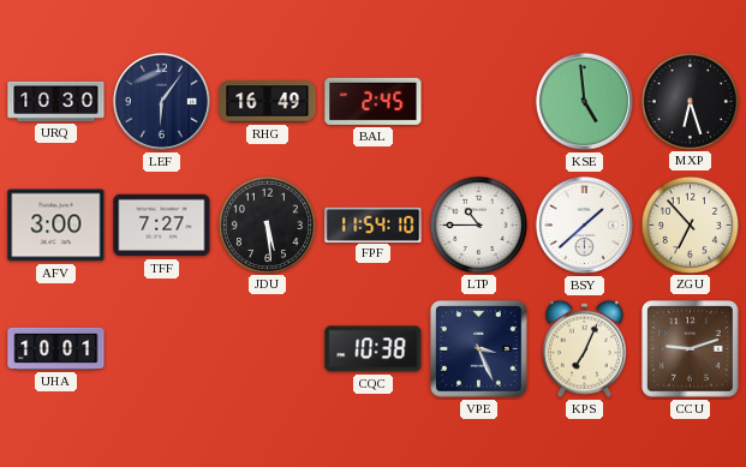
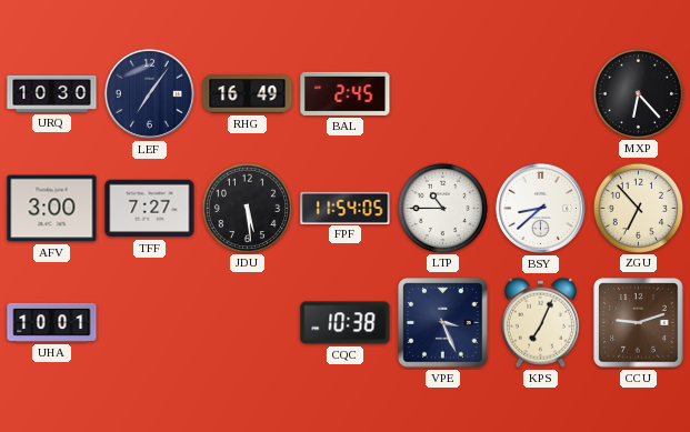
LEF: 6:06 -> 7:06 (149, 93)
KSE: 4:59 -> none (584, 101)
MXP: 6:27 -> 6:23 (638, 93)
FPF: 11:54:10 -> 11:54:05 (346, 208)
BSY: 1:38 -> 8:38 (540, 208)
